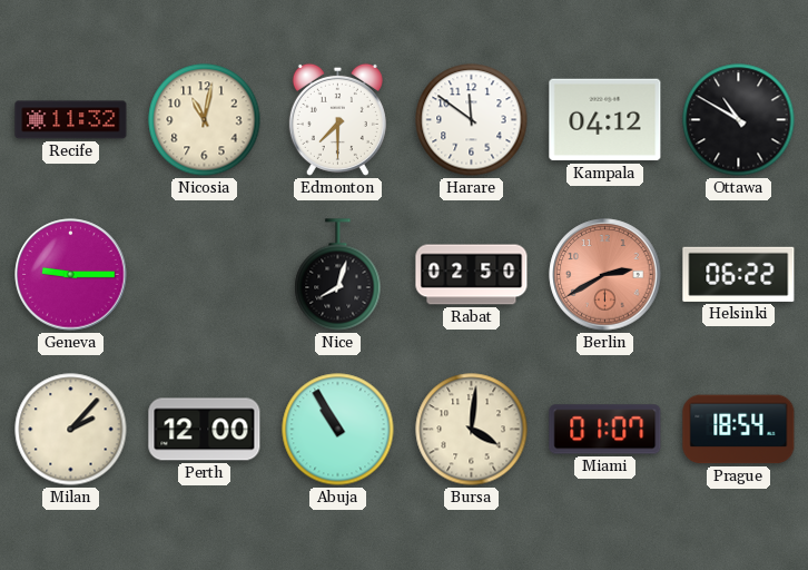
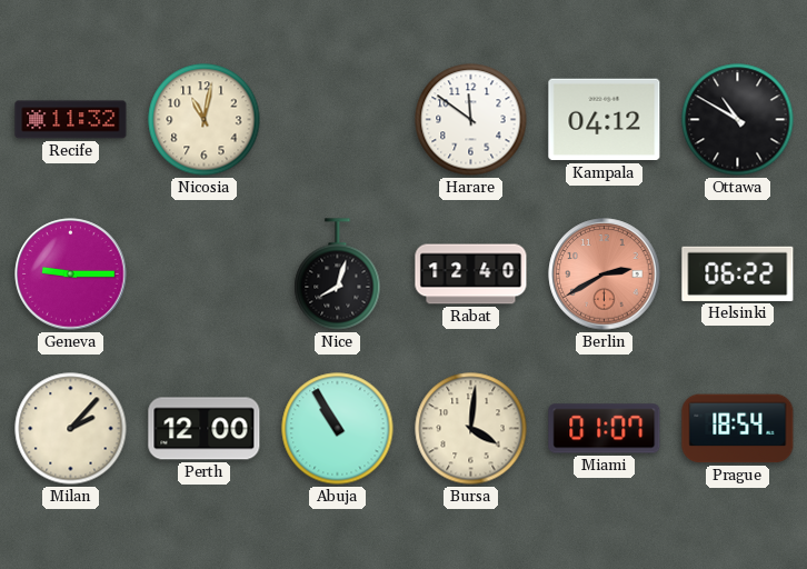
Edmonton: 7:30 -> none (337, 119)
Rabat: 02:50 -> 12:40 (471, 274)
